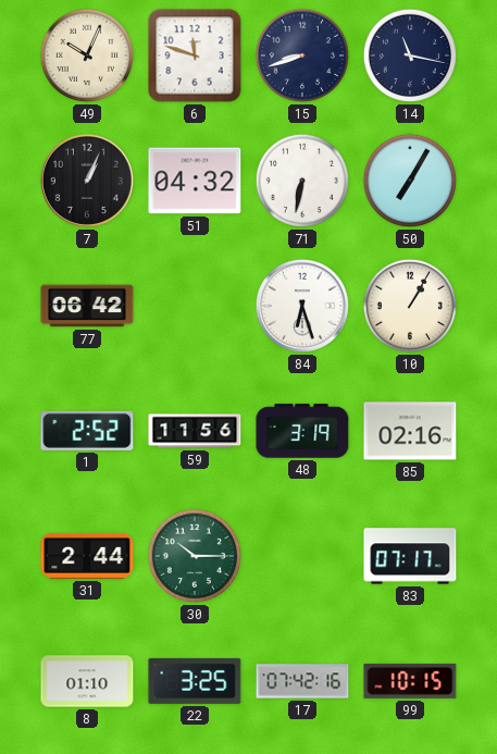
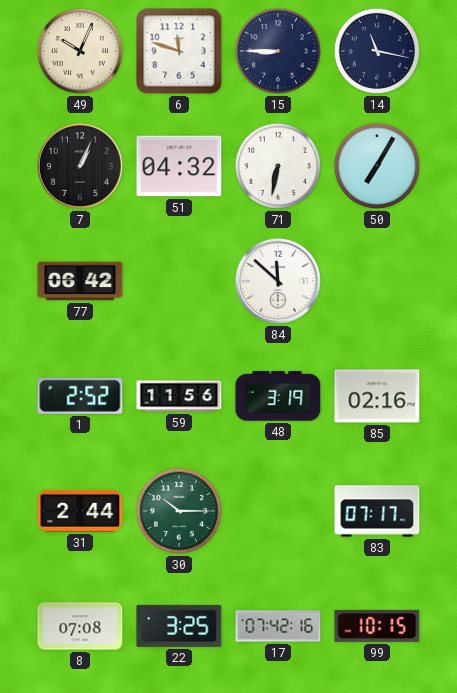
15: 8:42 -> 8:45 (278, 51)
84: 6:27 -> 11:52 (278, 281)
10: 1:05 -> none (410, 306)
8: 01:10 -> 07:08 (80, 626)
